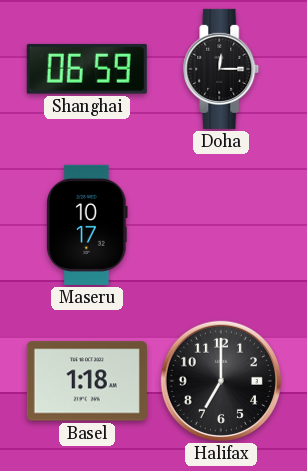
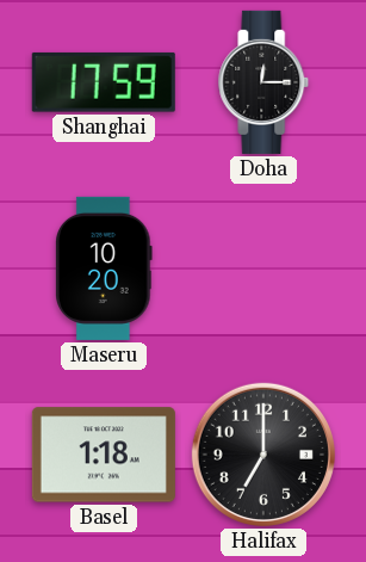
Shanghai: 06:59 -> 17:59 (104, 82)
Maseru: 10:17 -> 10:20 (105, 268)
